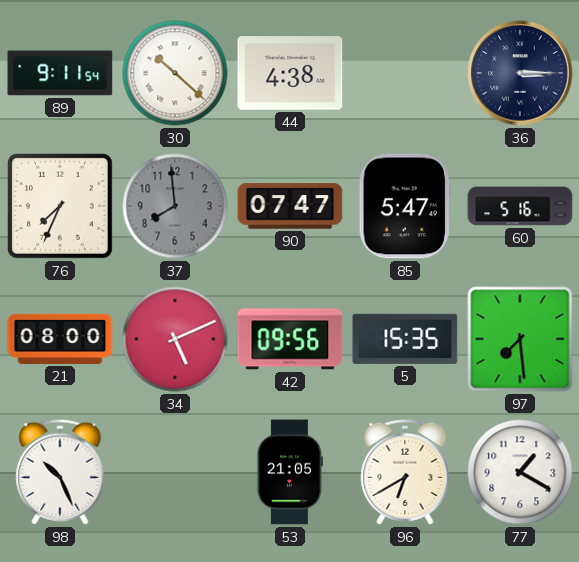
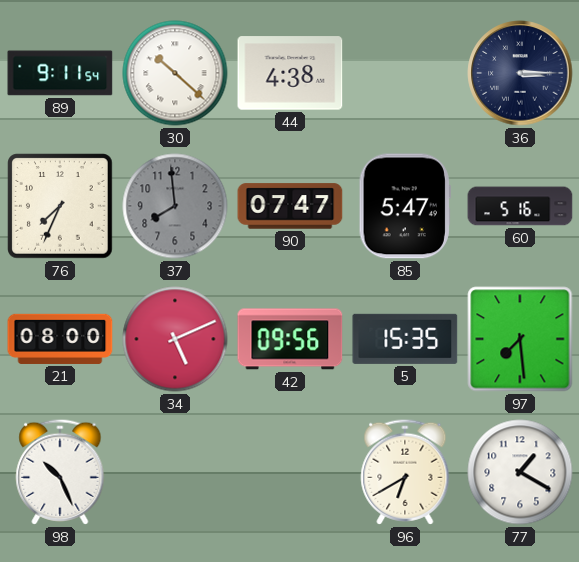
53: 21:05 -> none (290, 472)
